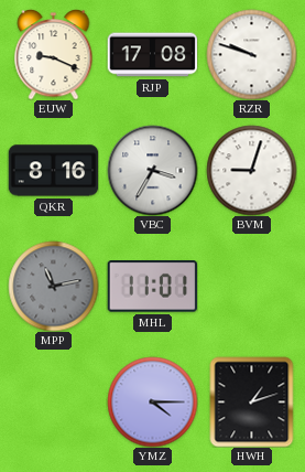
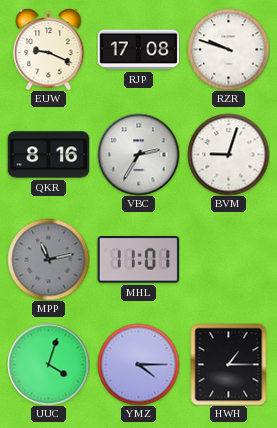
VBC: 3:35 -> 2:35 (138, 154)
UUC: none -> 4:03 (48, 364)
HWH: 1:12 -> 1:15 (229, 364)
